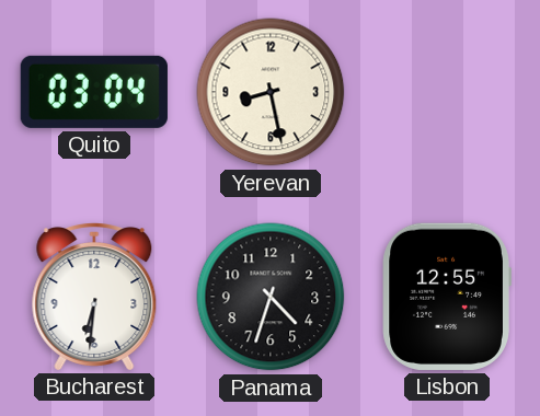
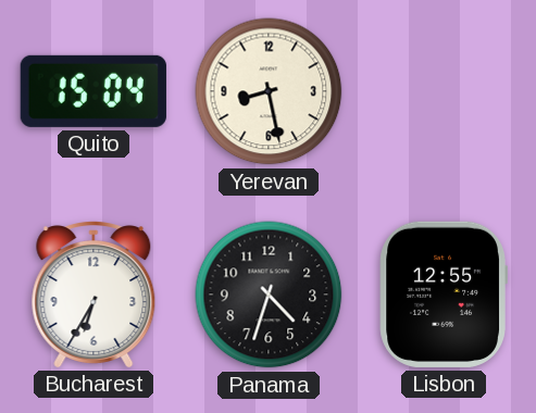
Quito: 03:04 -> 15:04 (94, 91)
Bucharest: 6:31 -> 6:35 (94, 295)
